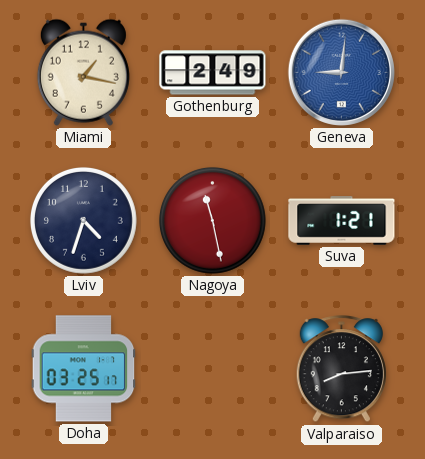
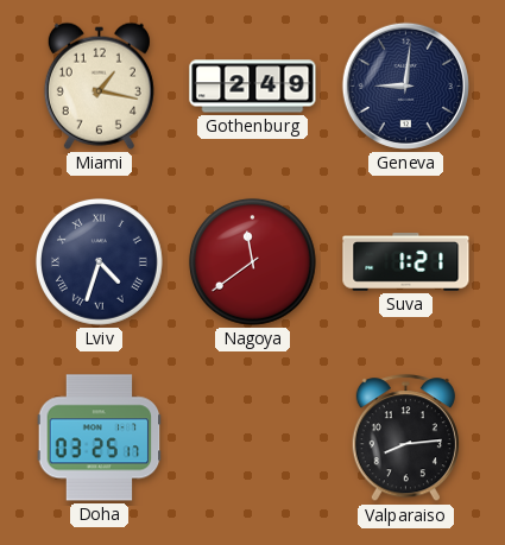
Geneva dial: blue -> navy (405, 85)
Lviv numerals: Arabic -> Roman (99, 261)
Nagoya: 11:28 -> 11:39 (252, 261)
